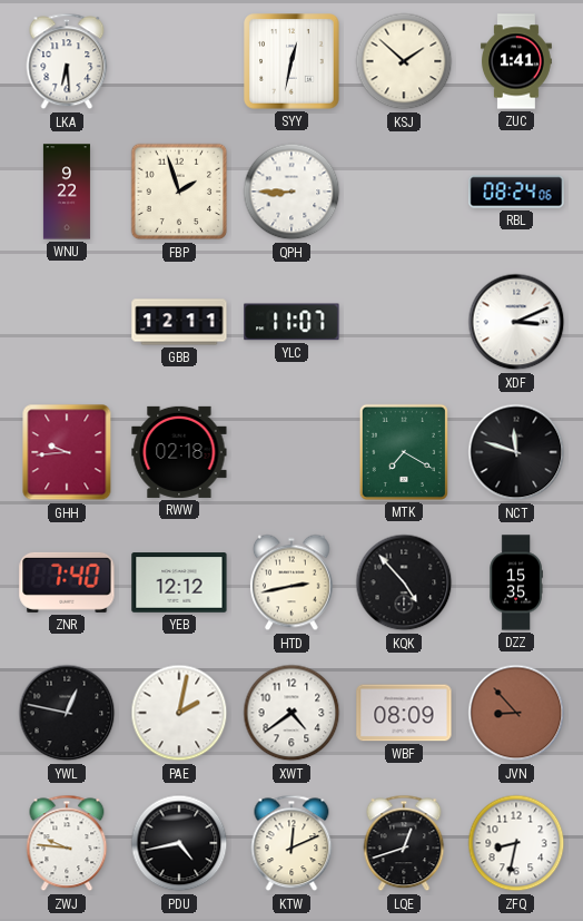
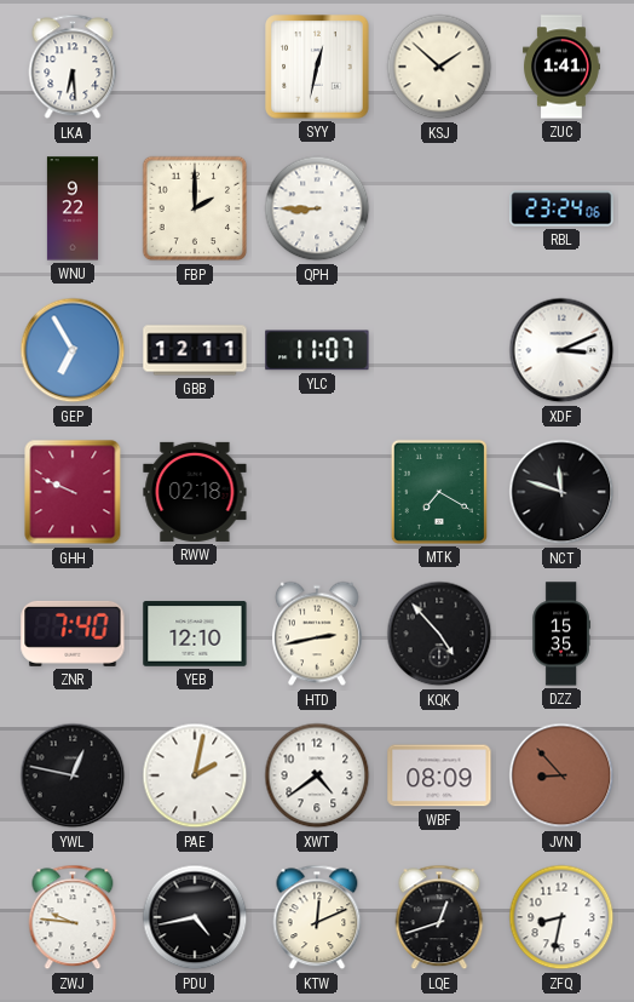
FBP: 1:57 -> 2:00 (195, 208)
RBL: 08:24 -> 23:24 (561, 208)
GEP: none -> 6:55 (73, 350)
GHH: 9:44 -> 9:49 (73, 492)
YEB: 12:12 -> 12:10 (195, 634)
